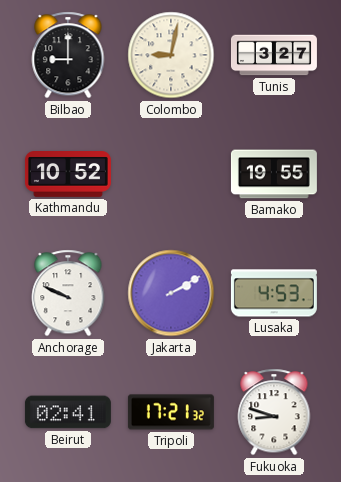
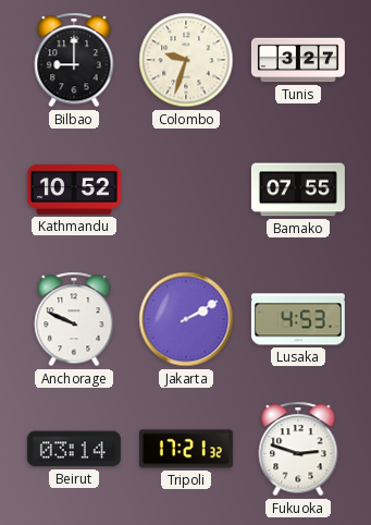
Colombo: 9:02 -> 9:33 (186, 60)
Bamako: 19:55 -> 07:55 (298, 190)
Beirut: 02:41 -> 03:14 (74, 449)
Fukuoka: 8:48 -> 2:48 (298, 449)
